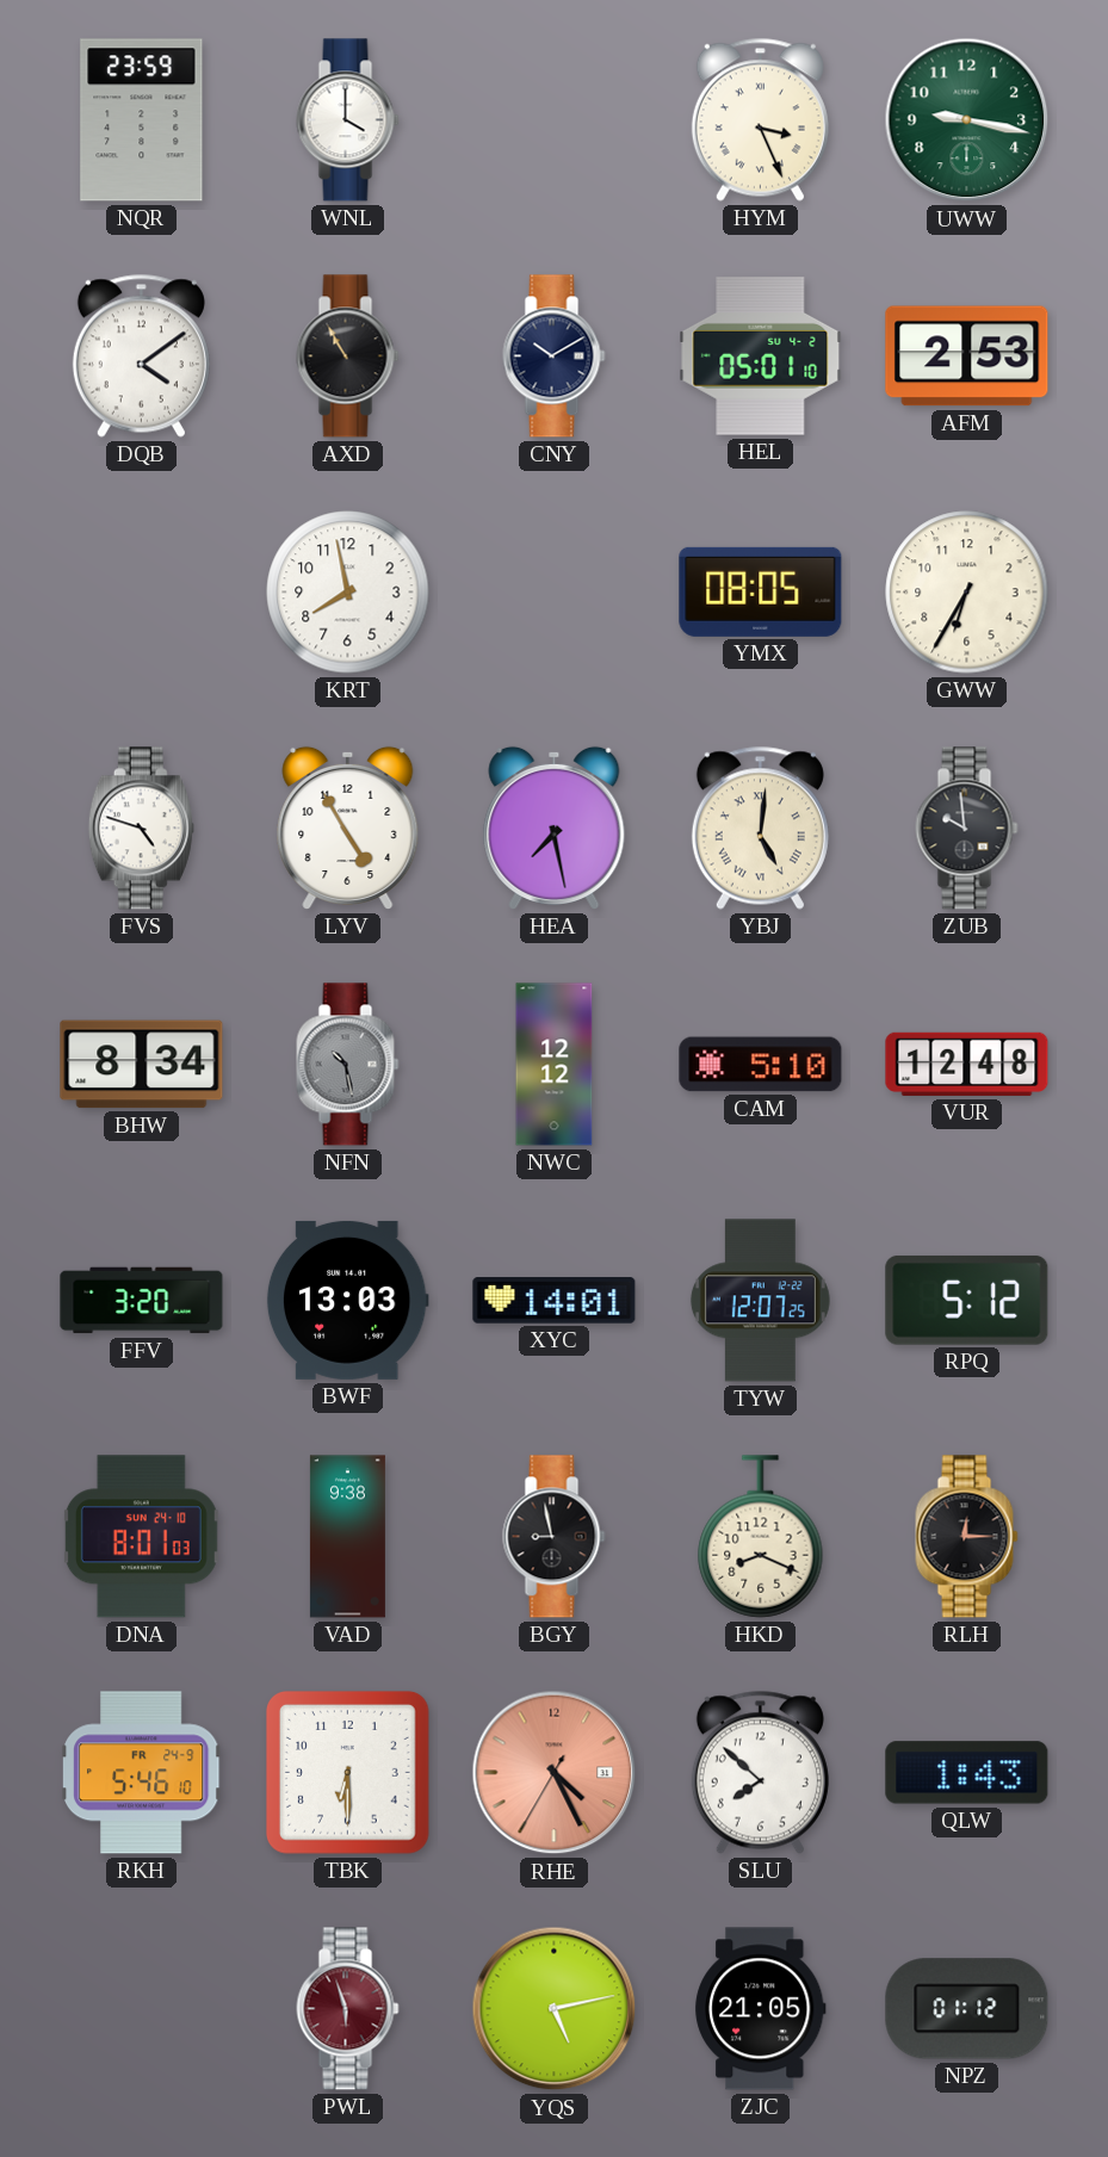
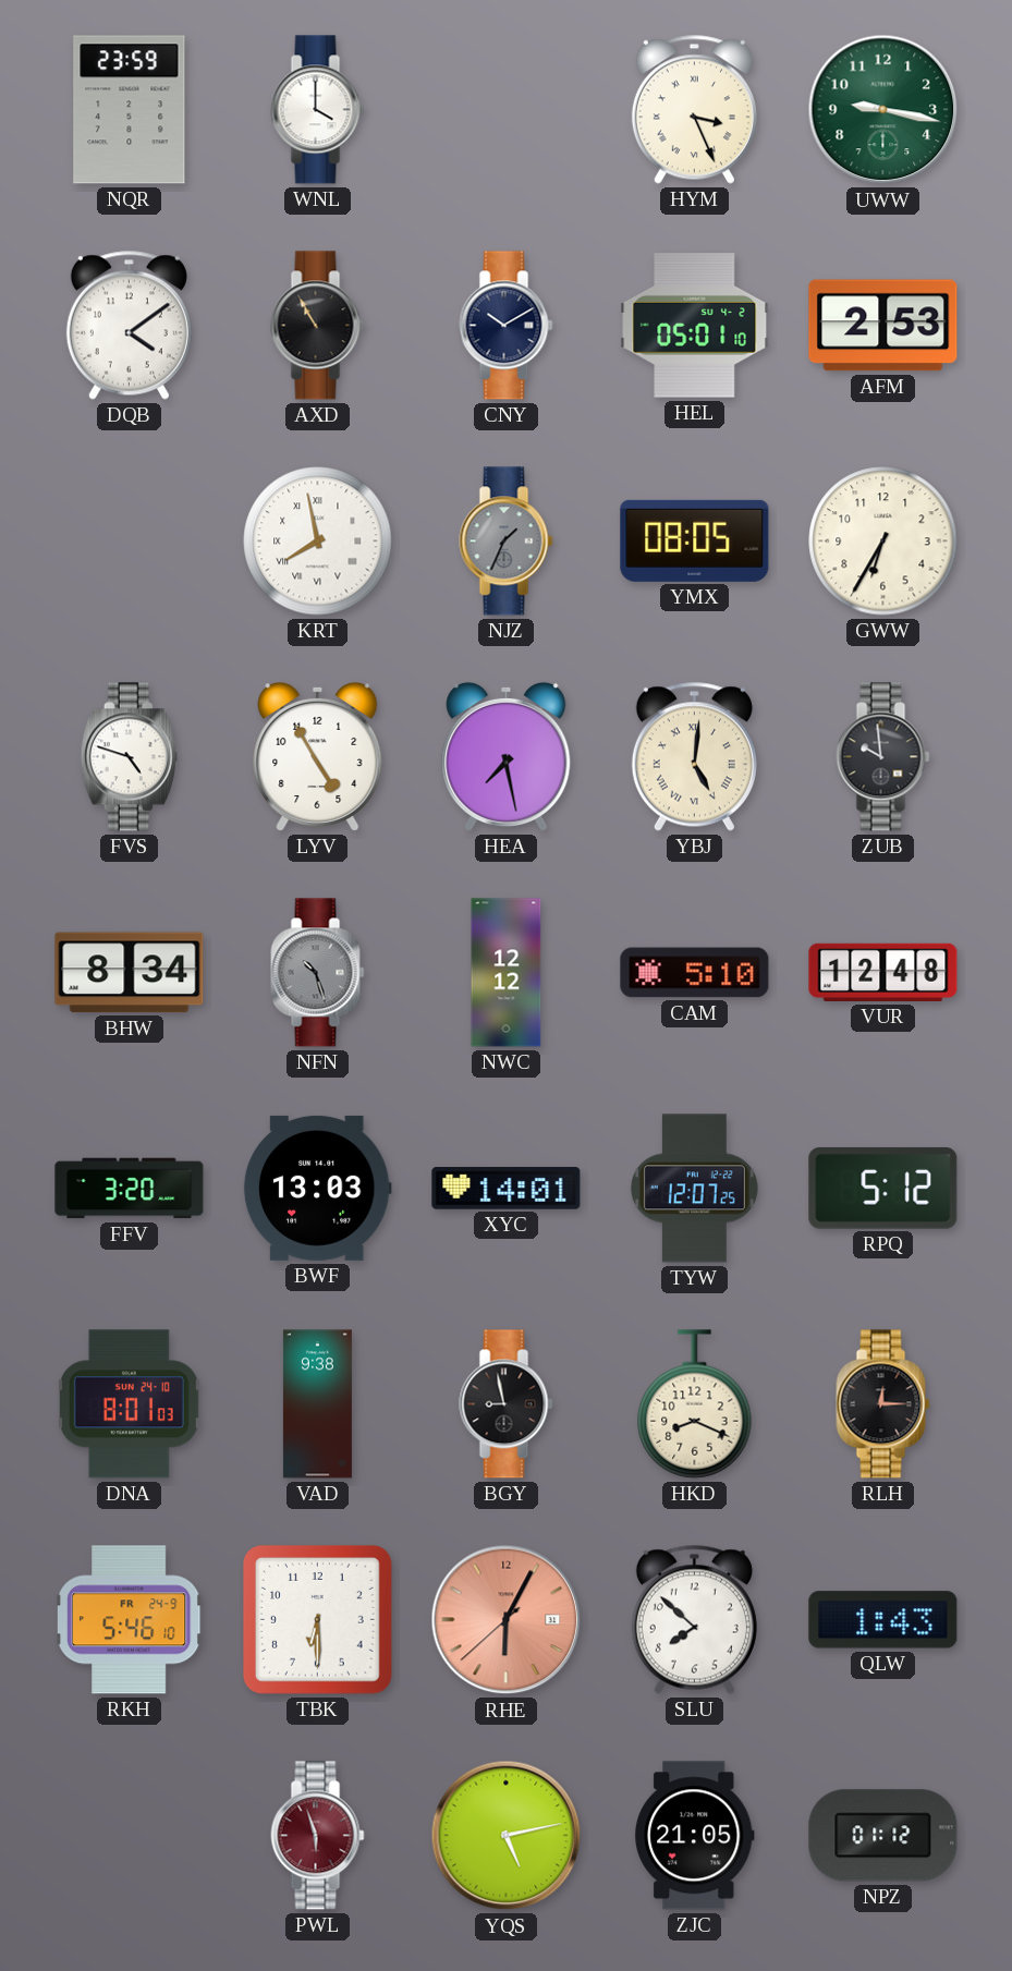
KRT numerals: Arabic -> Roman (318, 542)
NJZ: none -> 1:34 (507, 542)
NFN: 10:28 -> 10:27 (318, 973)
RHE: 4:25 -> 6:04 (507, 1620)
